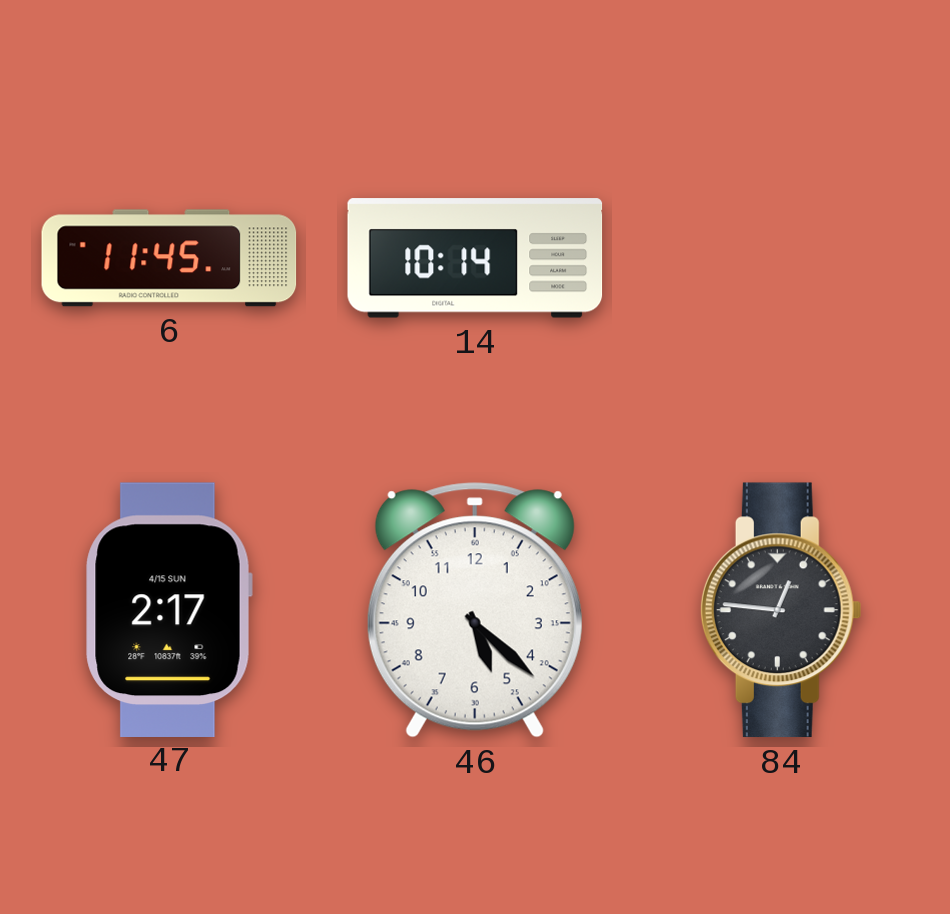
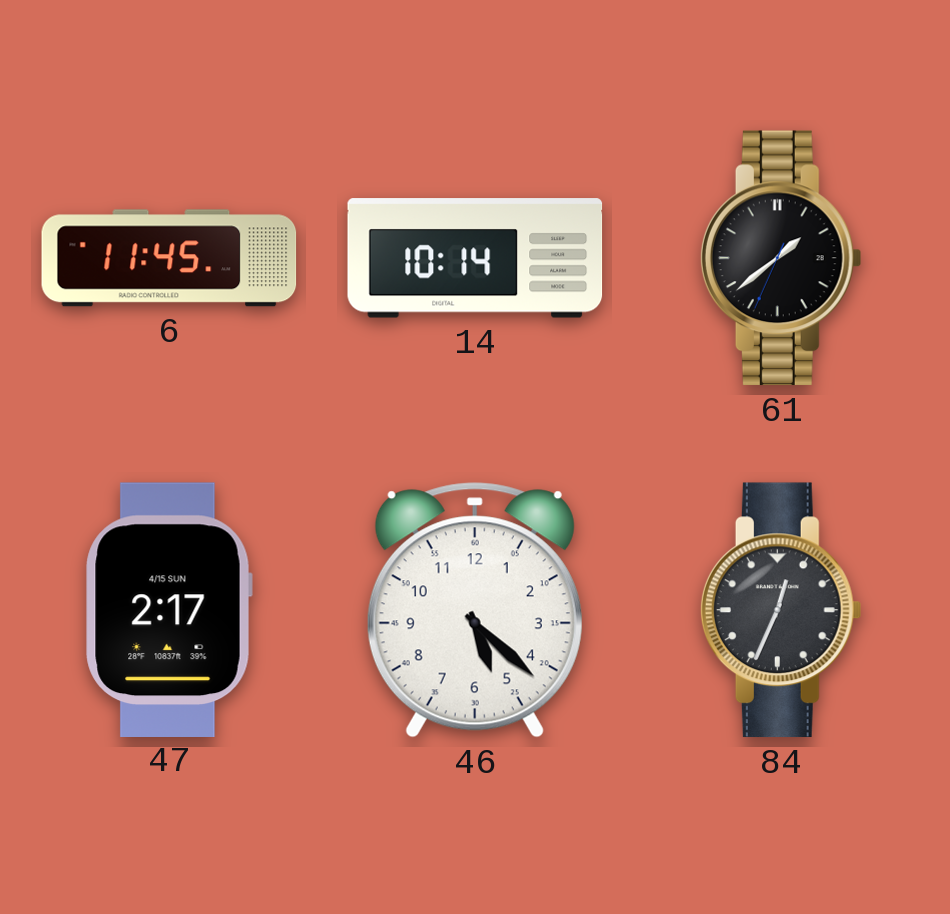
61: none -> 1:38 (781, 258)
84: 12:46 -> 12:34 (781, 610)
